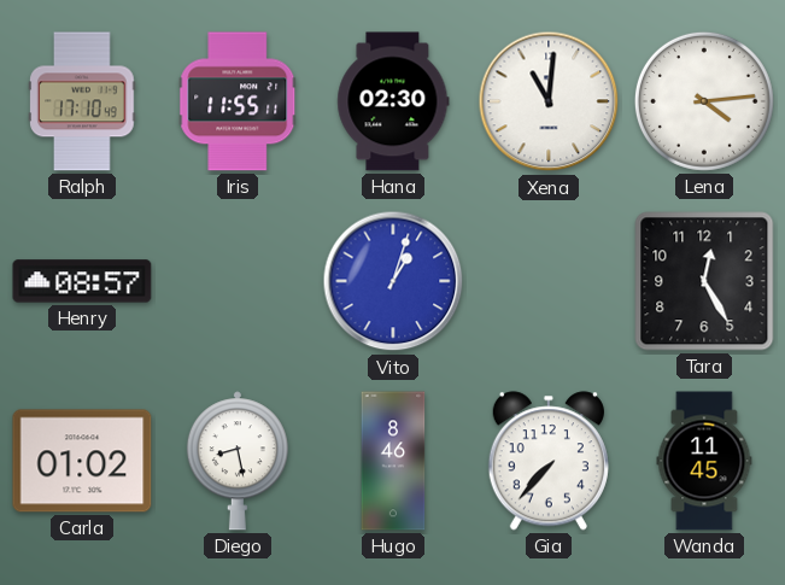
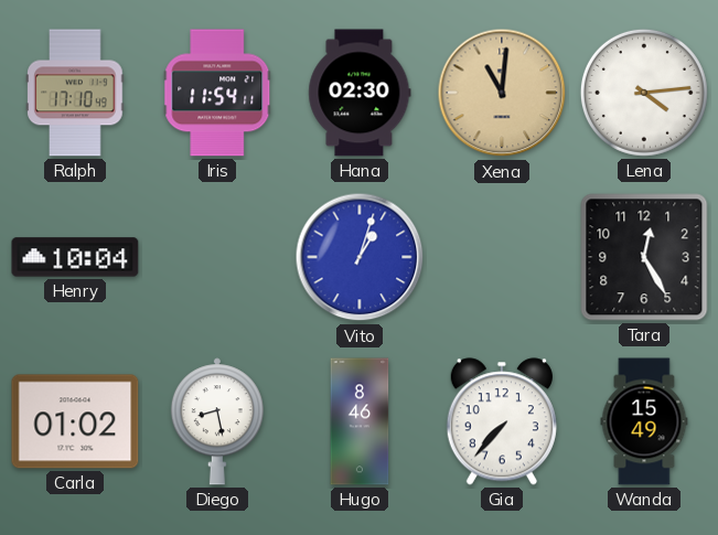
Iris: 11:55 -> 11:54 (217, 93)
Xena dial: white -> champagne (502, 93)
Henry: 08:57 -> 10:04 (75, 257)
Wanda: 11:45 -> 15:49 (644, 421)
